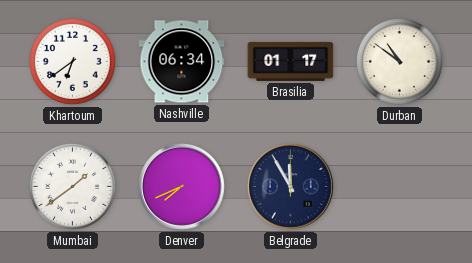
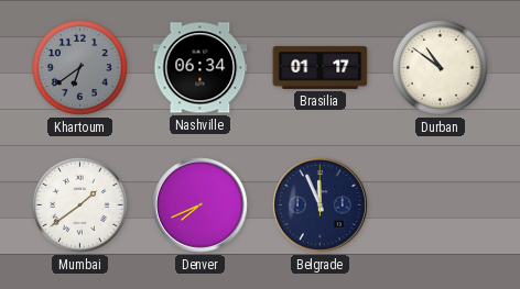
Khartoum dial: white -> grey (79, 67)
Belgrade: 11:55 -> 11:56 (321, 205)
